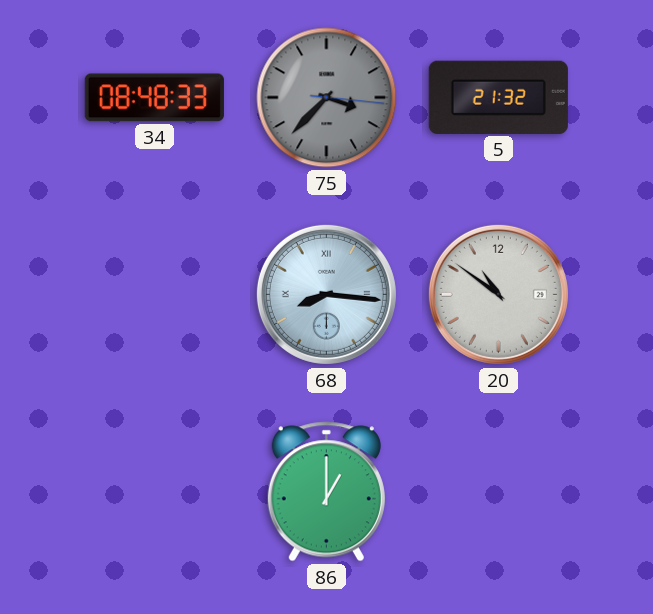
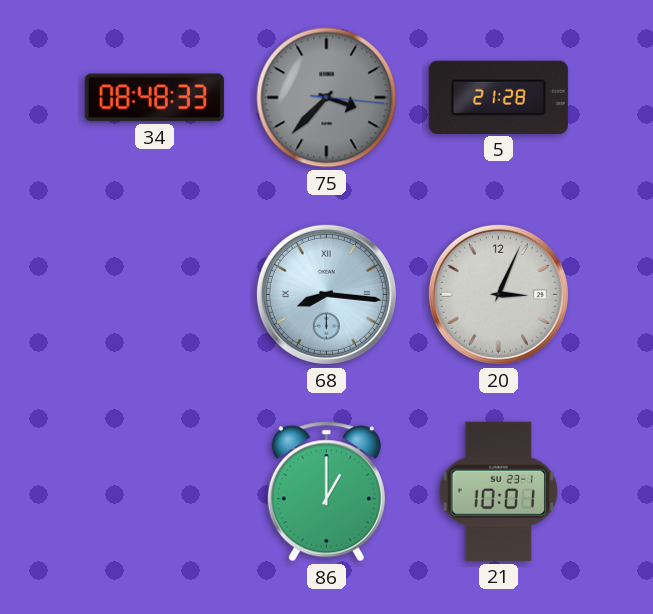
5: 21:32 -> 21:28 (498, 97)
20: 10:51 -> 3:04 (498, 294)
21: none -> 10:01 (499, 491)
